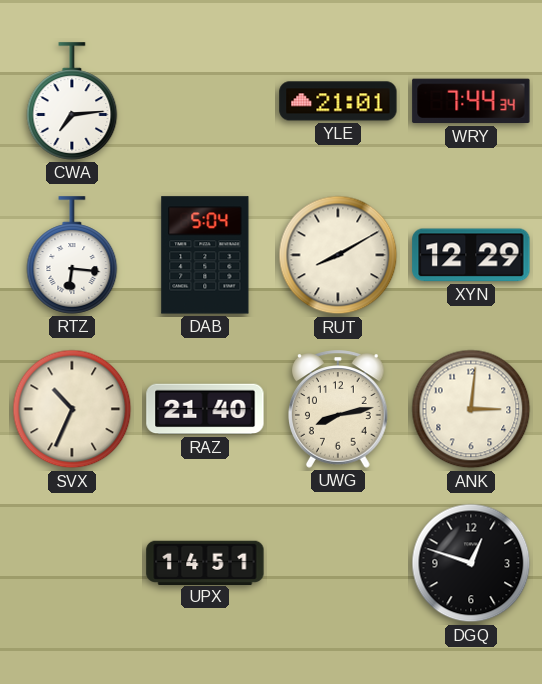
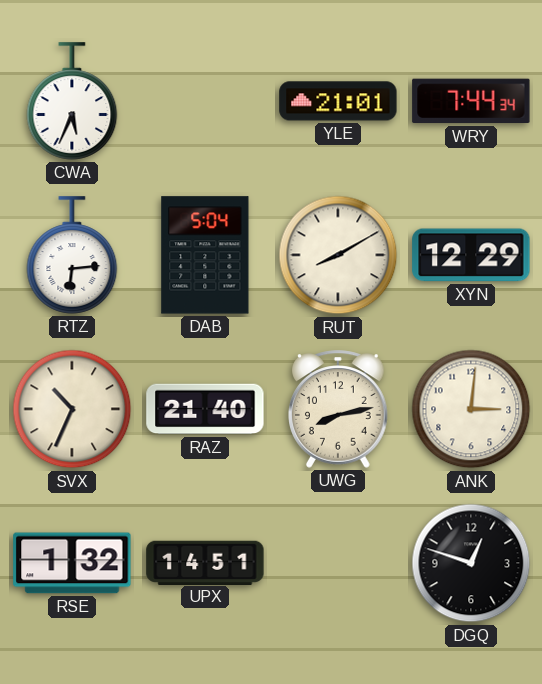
CWA: 7:14 -> 5:34 (72, 101)
RTZ: 6:16 -> 6:14 (72, 255)
RSE: none -> 1:32 (72, 563)
